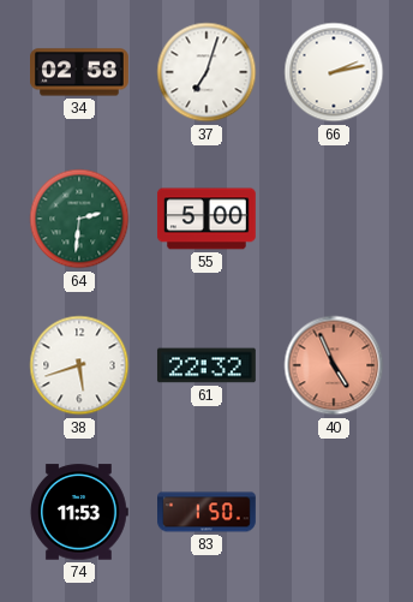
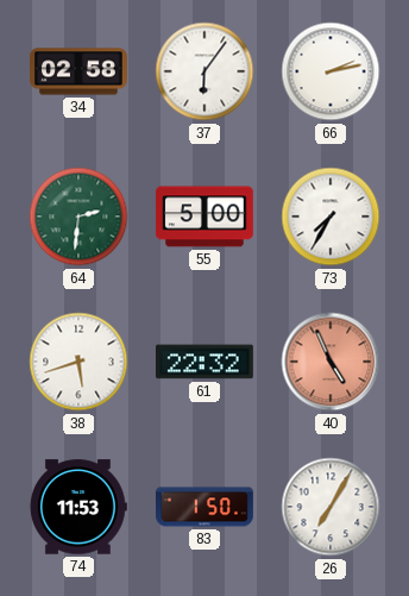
37: 7:03 -> 6:06 (204, 71)
73: none -> 7:35 (331, 217)
26: none -> 7:05 (331, 507)
